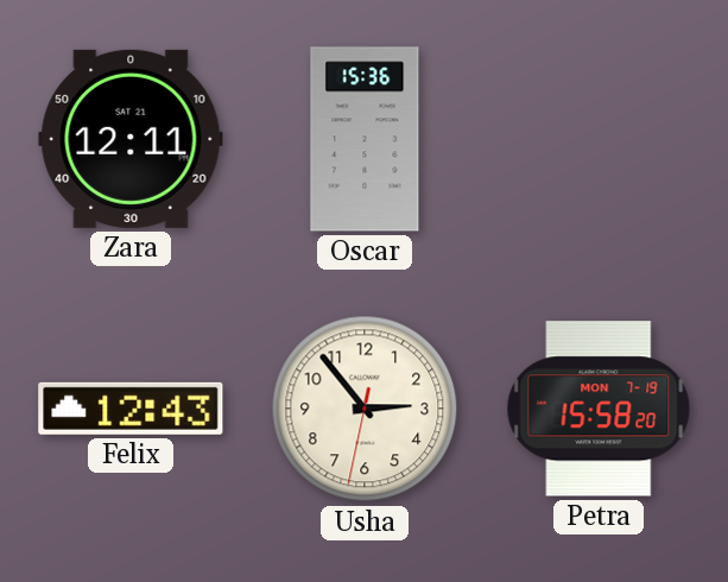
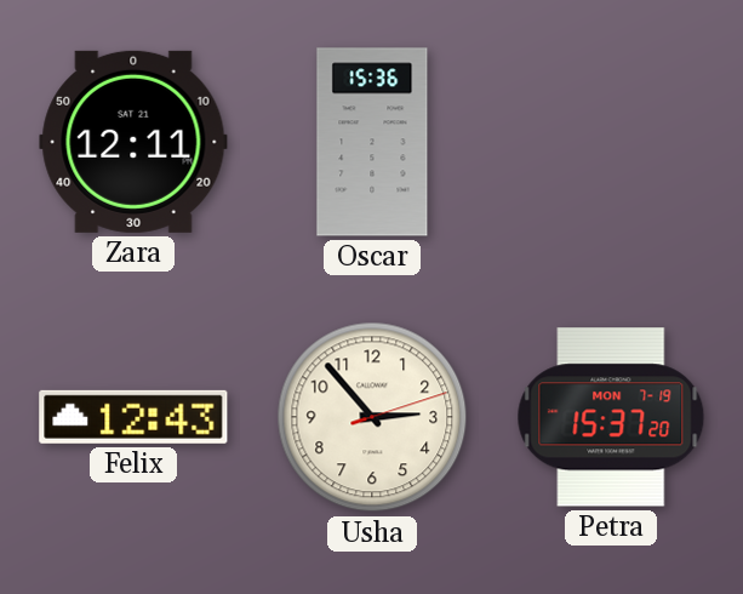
Usha: 2:53:32 -> 2:53:12 (372, 417)
Petra: 15:58 -> 15:37 (611, 417)
